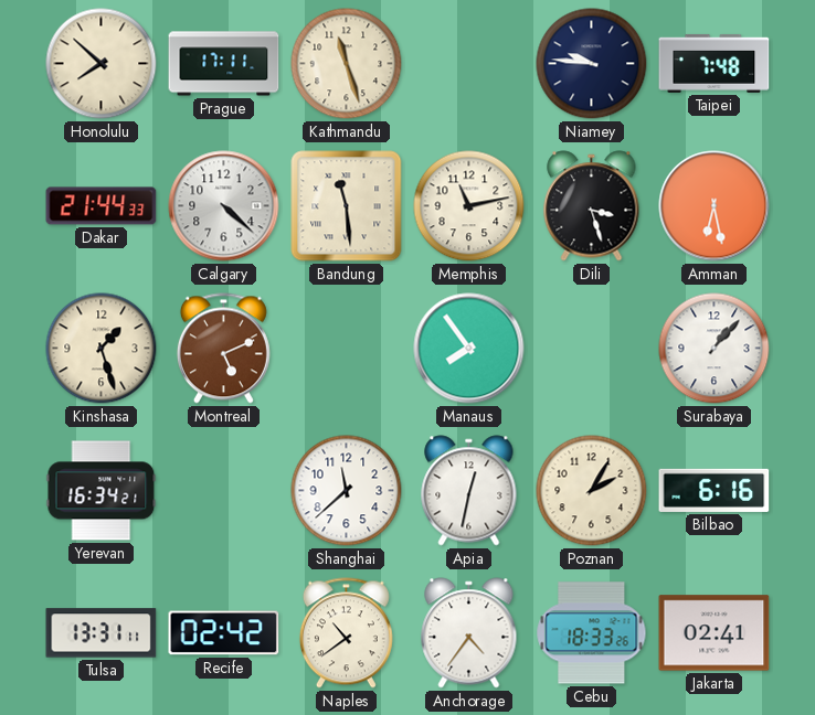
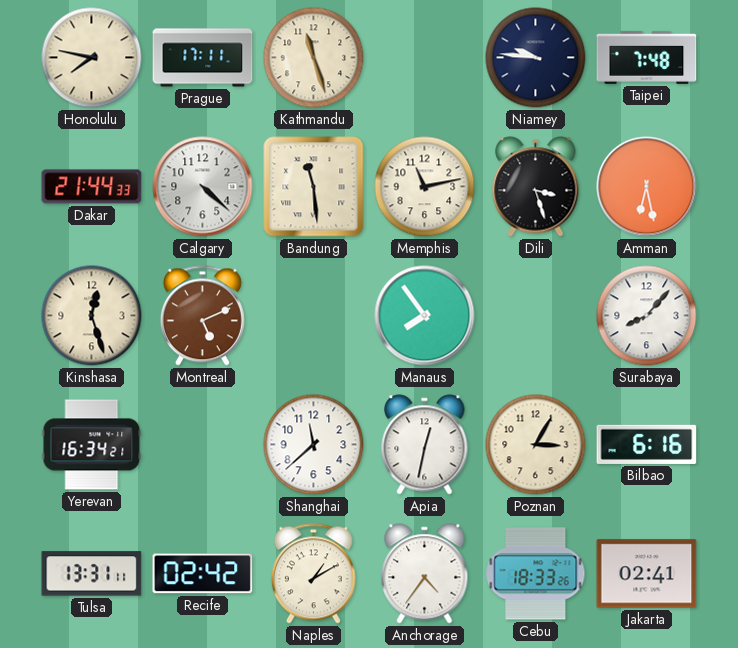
Honolulu: 7:52 -> 7:47 (92, 58)
Kinshasa: 1:27 -> 12:27 (92, 316)
Surabaya: 1:07 -> 8:07 (647, 316)
Poznan: 2:05 -> 3:05 (536, 445)
Naples: 10:39 -> 1:10 (313, 574)
